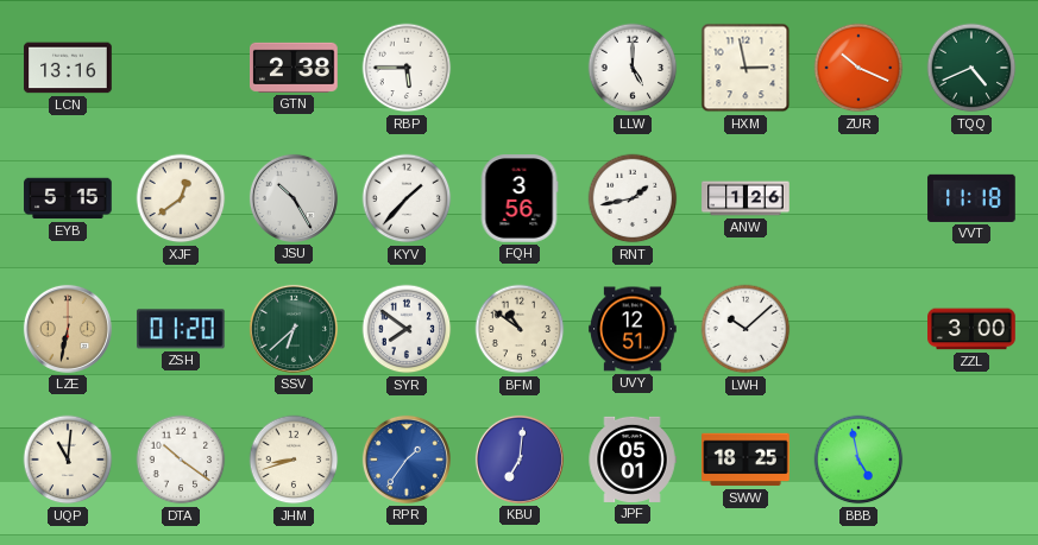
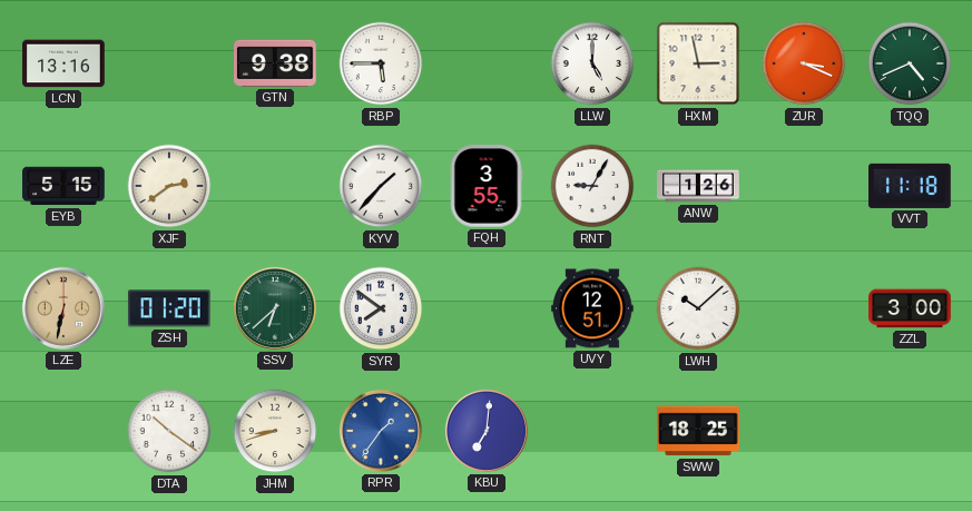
GTN: 2:38 -> 9:38 (276, 63)
ZUR: 10:19 -> 3:19 (804, 63)
XJF: 12:39 -> 2:39 (169, 186)
JSU: 10:25 -> none (294, 198)
FQH: 3:56 -> 3:55 (487, 186)
RNT: 1:43 -> 9:05 (592, 186)
BFM: 10:51 -> none (520, 329)
UQP: 11:01 -> none (68, 460)
JPF: 05:01 -> none (633, 460)
BBB: 4:58 -> none (858, 460)
